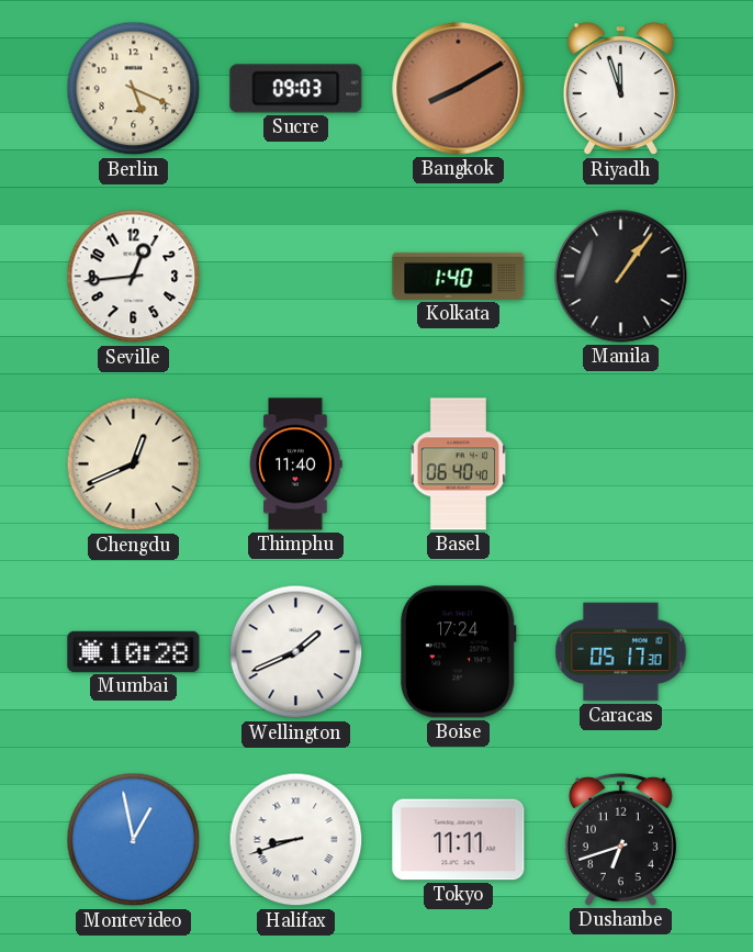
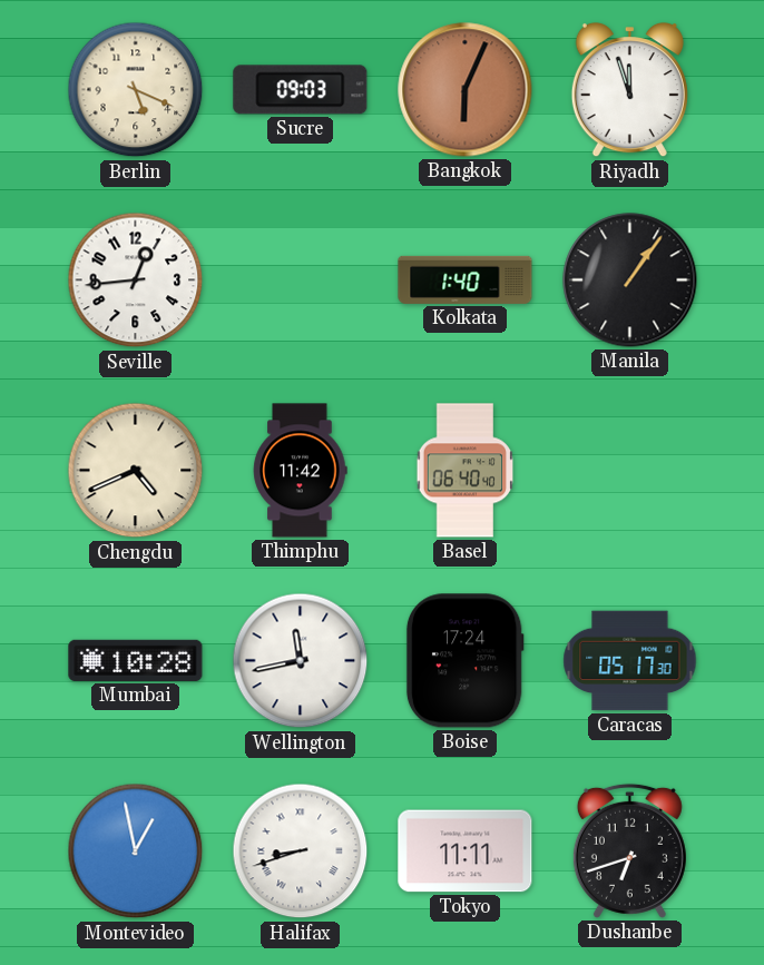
Bangkok: 8:10 -> 6:04 (466, 90)
Chengdu: 12:41 -> 4:41 (136, 471)
Thimphu: 11:40 -> 11:42 (301, 471)
Wellington: 1:41 -> 11:43 (301, 661)
